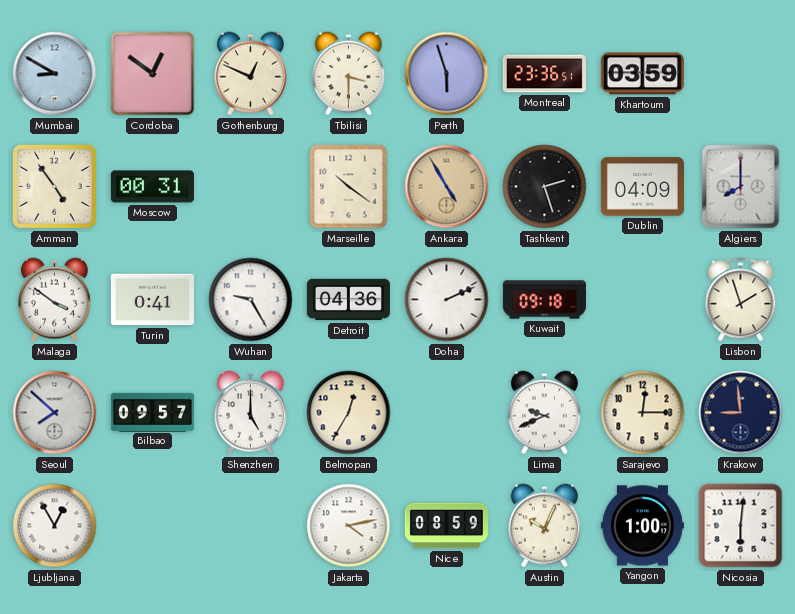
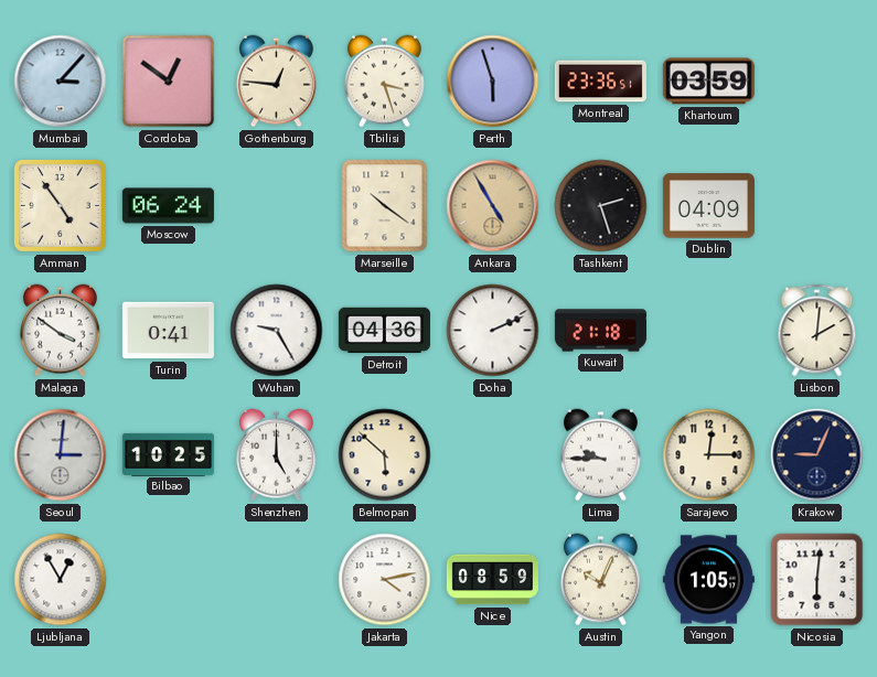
Mumbai: 8:50 -> 3:07 (61, 82)
Gothenburg: 12:49 -> 12:46 (276, 82)
Tbilisi: 3:30 -> 3:27 (384, 82)
Moscow: 00:31 -> 06:24 (168, 206)
Algiers: 8:00 -> none (741, 187)
Kuwait: 09:18 -> 21:18 (600, 331)
Lisbon: 1:57 -> 2:01 (817, 331)
Seoul: 7:52 -> 3:01 (61, 455)
Bilbao: 09:57 -> 10:25 (168, 454)
Belmopan: 12:35 -> 5:52 (385, 455)
Lima: 9:41 -> 9:45 (600, 455)
Krakow: 8:59 -> 9:04 (817, 455)
Yangon: 1:00 -> 1:05 (708, 580)
